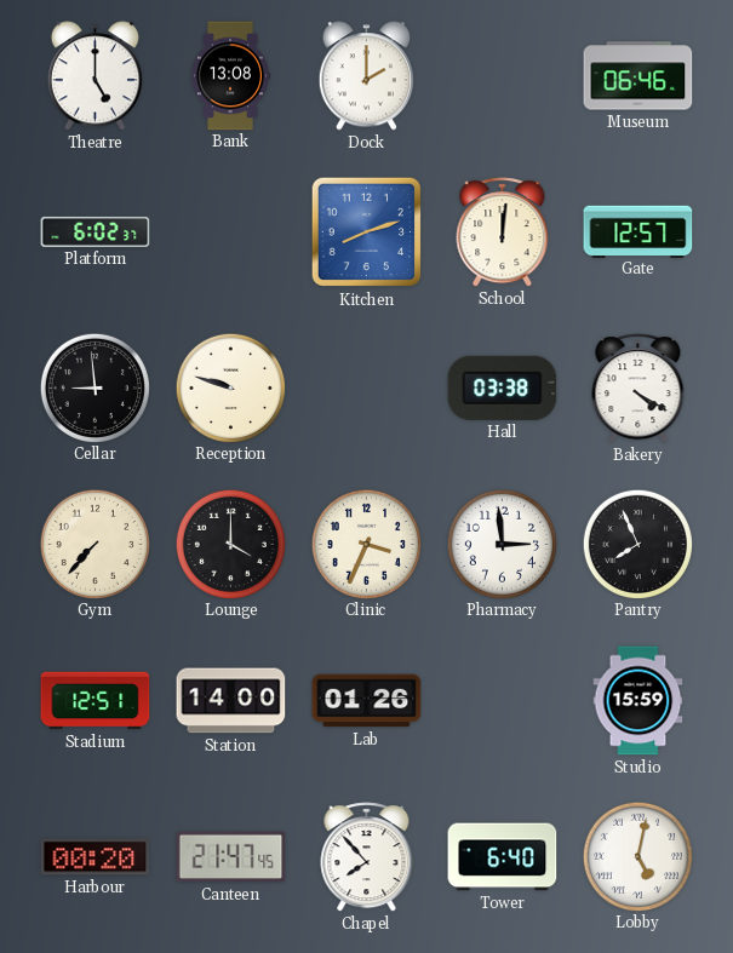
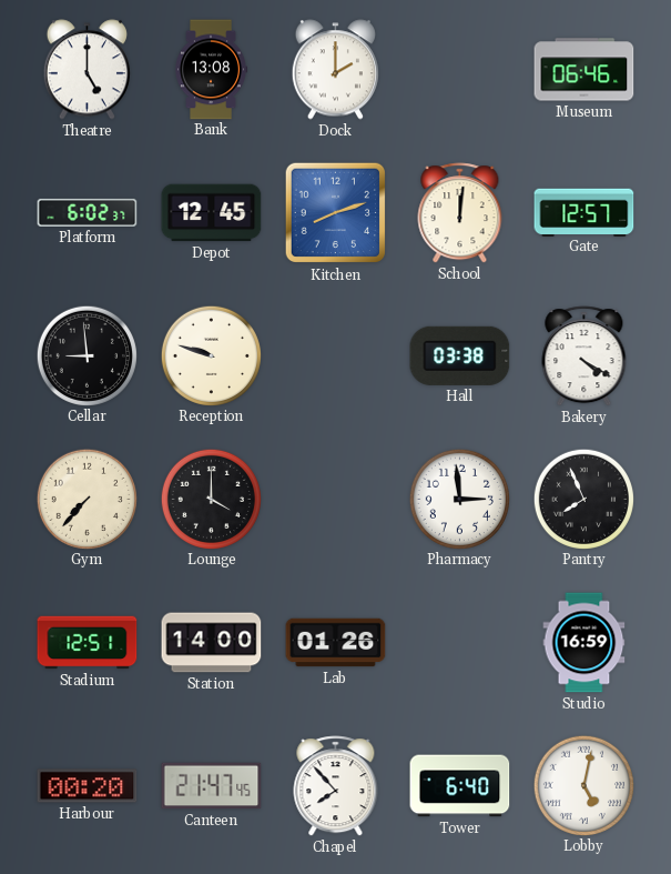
Depot: none -> 12:45 (212, 213)
Clinic: 3:34 -> none (366, 544)
Studio: 15:59 -> 16:59 (584, 643)
